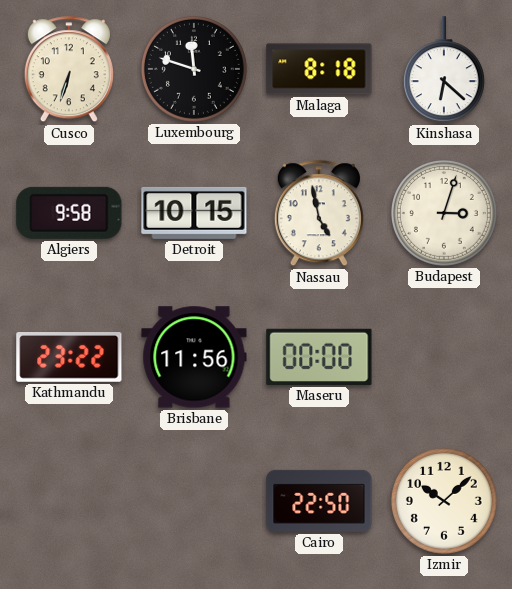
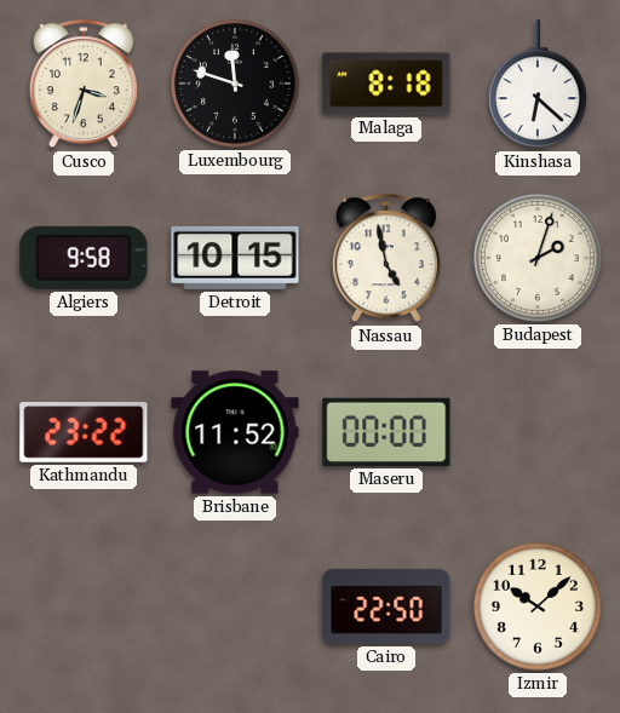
Cusco: 6:33 -> 3:33 (84, 85)
Budapest: 3:03 -> 2:03 (538, 258)
Brisbane: 11:56 -> 11:52 (235, 432)
